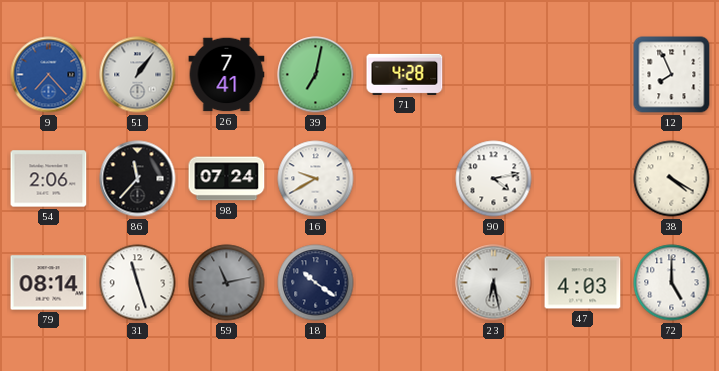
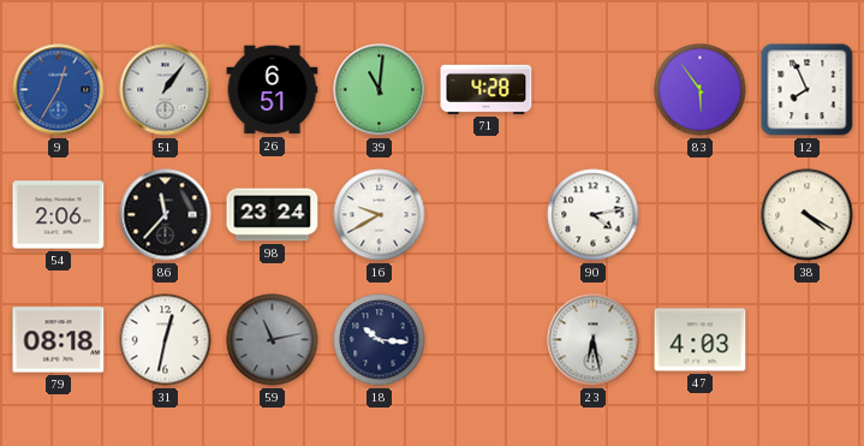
9: 7:23 -> 12:35 (59, 90)
26: 7:41 -> 6:51 (273, 90)
39: 7:02 -> 11:01 (380, 90)
83: none -> 5:54 (701, 90)
98: 07:24 -> 23:24 (273, 215)
79: 08:14 -> 08:18 (59, 340)
31: 11:27 -> 12:32 (166, 340)
18: 10:21 -> 10:16 (380, 340)
72: 5:00 -> none (672, 283)
